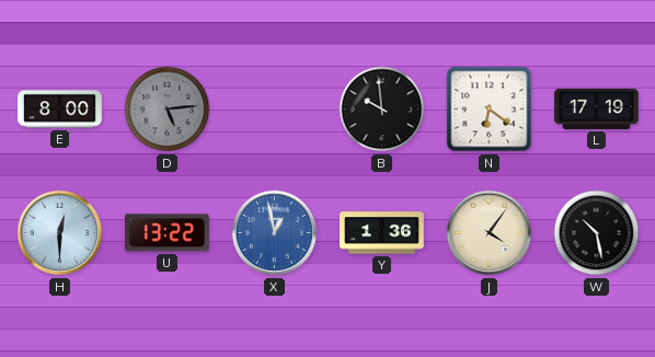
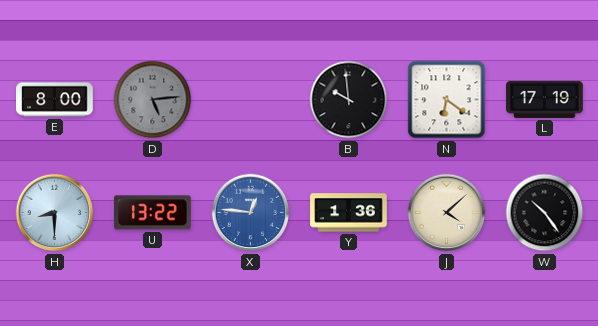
H: 12:30 -> 8:30 (55, 213)
X: 12:58 -> 12:46 (251, 213)
J: 4:06 -> 4:08 (447, 213)
W: 10:28 -> 10:24 (545, 213)
